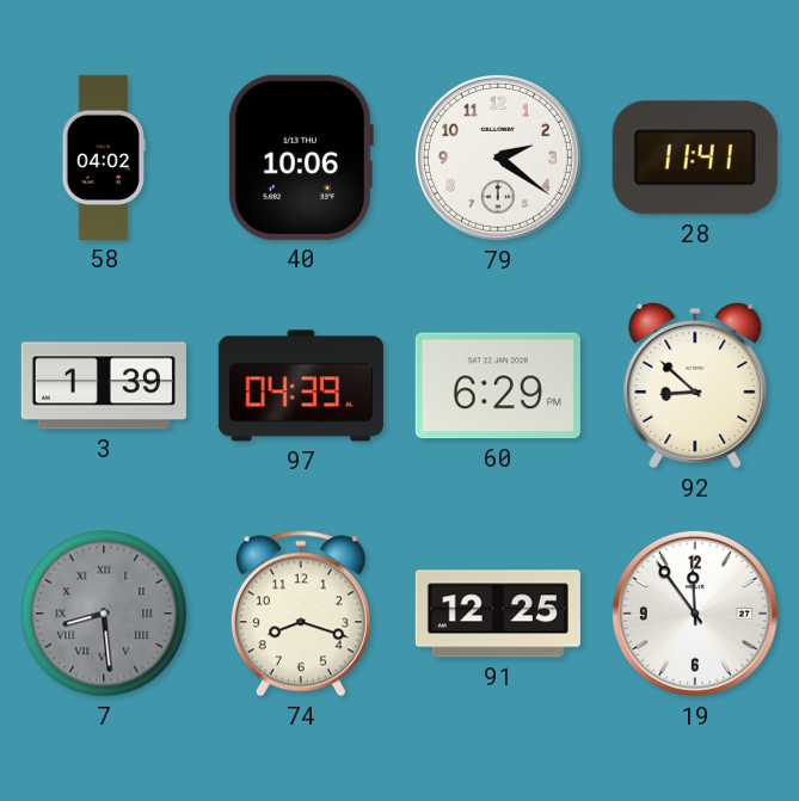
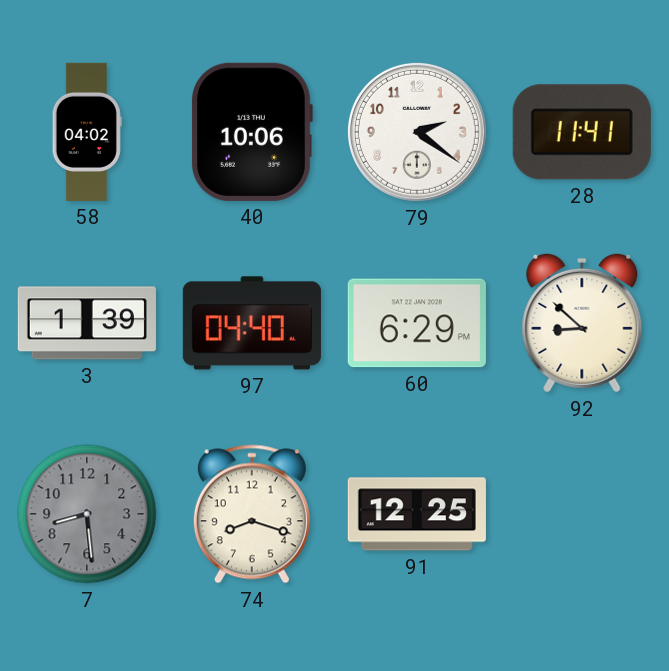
97: 04:39 -> 04:40 (252, 323)
7 numerals: Roman -> Arabic (87, 514)
19: 11:54 -> none (695, 614)
